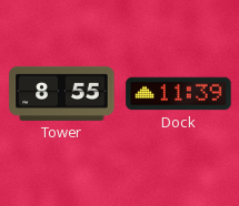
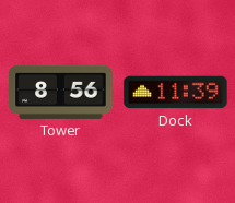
Tower: 8:55 -> 8:56 (61, 92)
